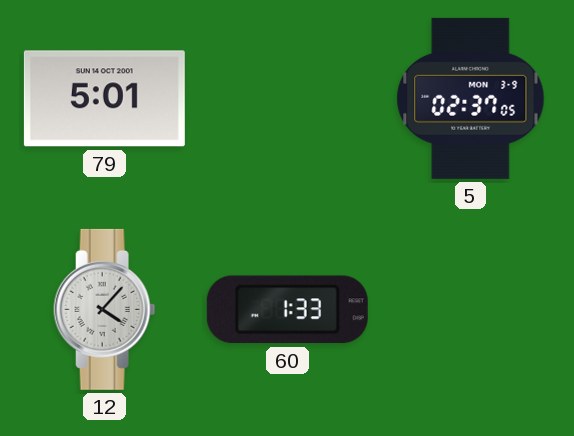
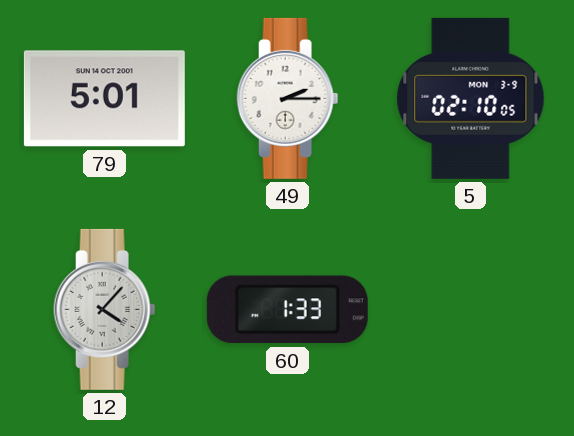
49: none -> 2:15 (288, 98)
5: 02:37 -> 02:10 (471, 98)
